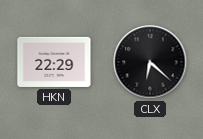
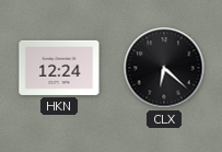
HKN: 22:29 -> 12:24 (59, 68)
